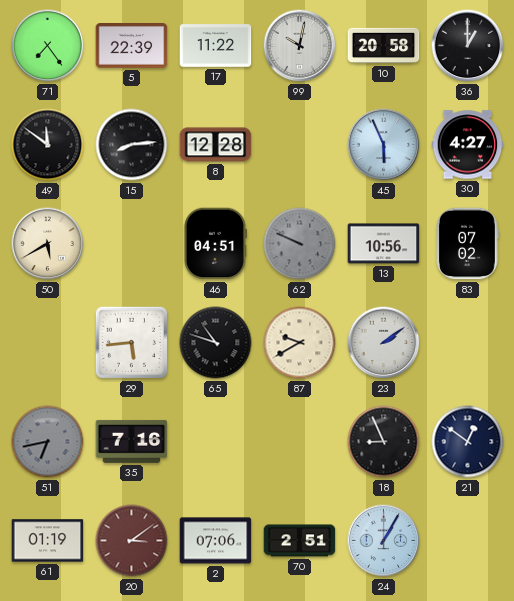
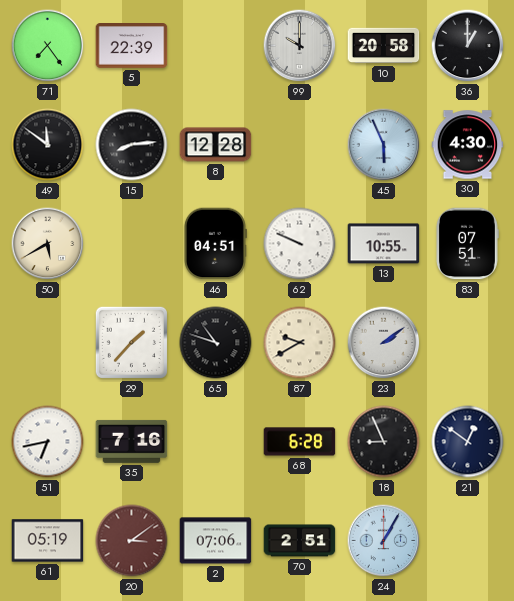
17: 11:22 -> none (216, 46)
99: 10:02 -> 10:00 (300, 46)
30: 4:27 -> 4:30 (468, 145)
62 dial: grey -> white (300, 244)
13: 10:56 -> 10:55 (384, 244)
83: 07:02 -> 07:51 (467, 244)
29: 5:44 -> 1:37 (131, 342)
51 dial: grey -> white (48, 442)
68: none -> 6:28 (300, 442)
61: 01:19 -> 05:19 (48, 541)
